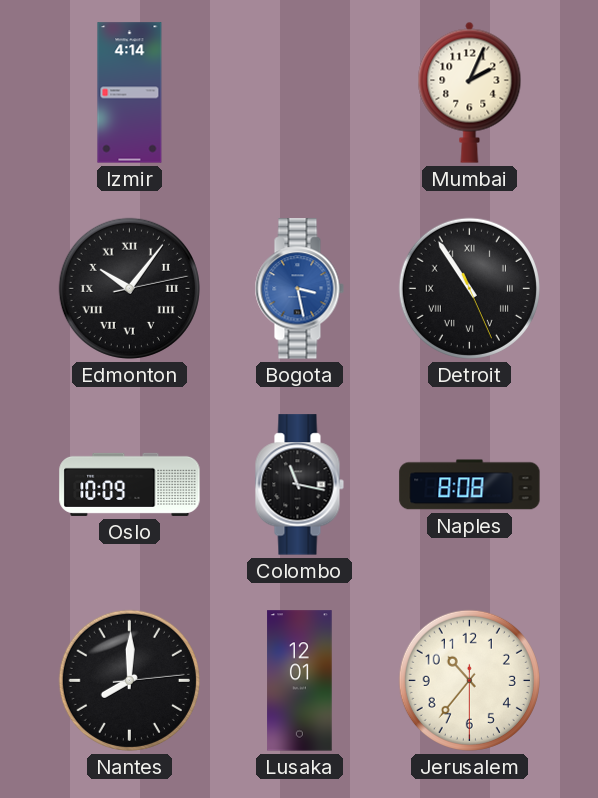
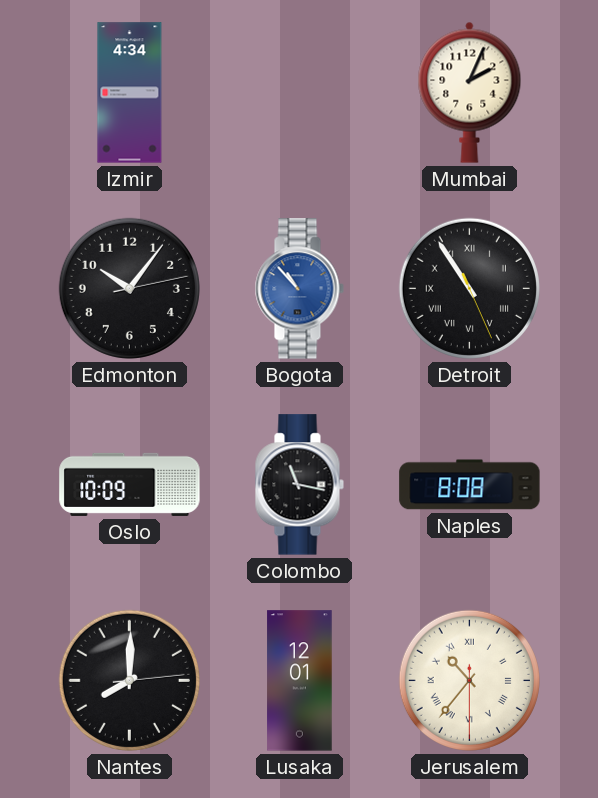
Izmir: 4:14 -> 4:34 (130, 93)
Edmonton numerals: Roman -> Arabic (129, 288)
Bogota: 3:28 -> 10:53 (299, 289)
Jerusalem numerals: Arabic -> Roman (469, 680)
